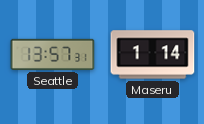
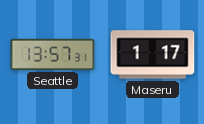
Maseru: 1:14 -> 1:17 (153, 55)
